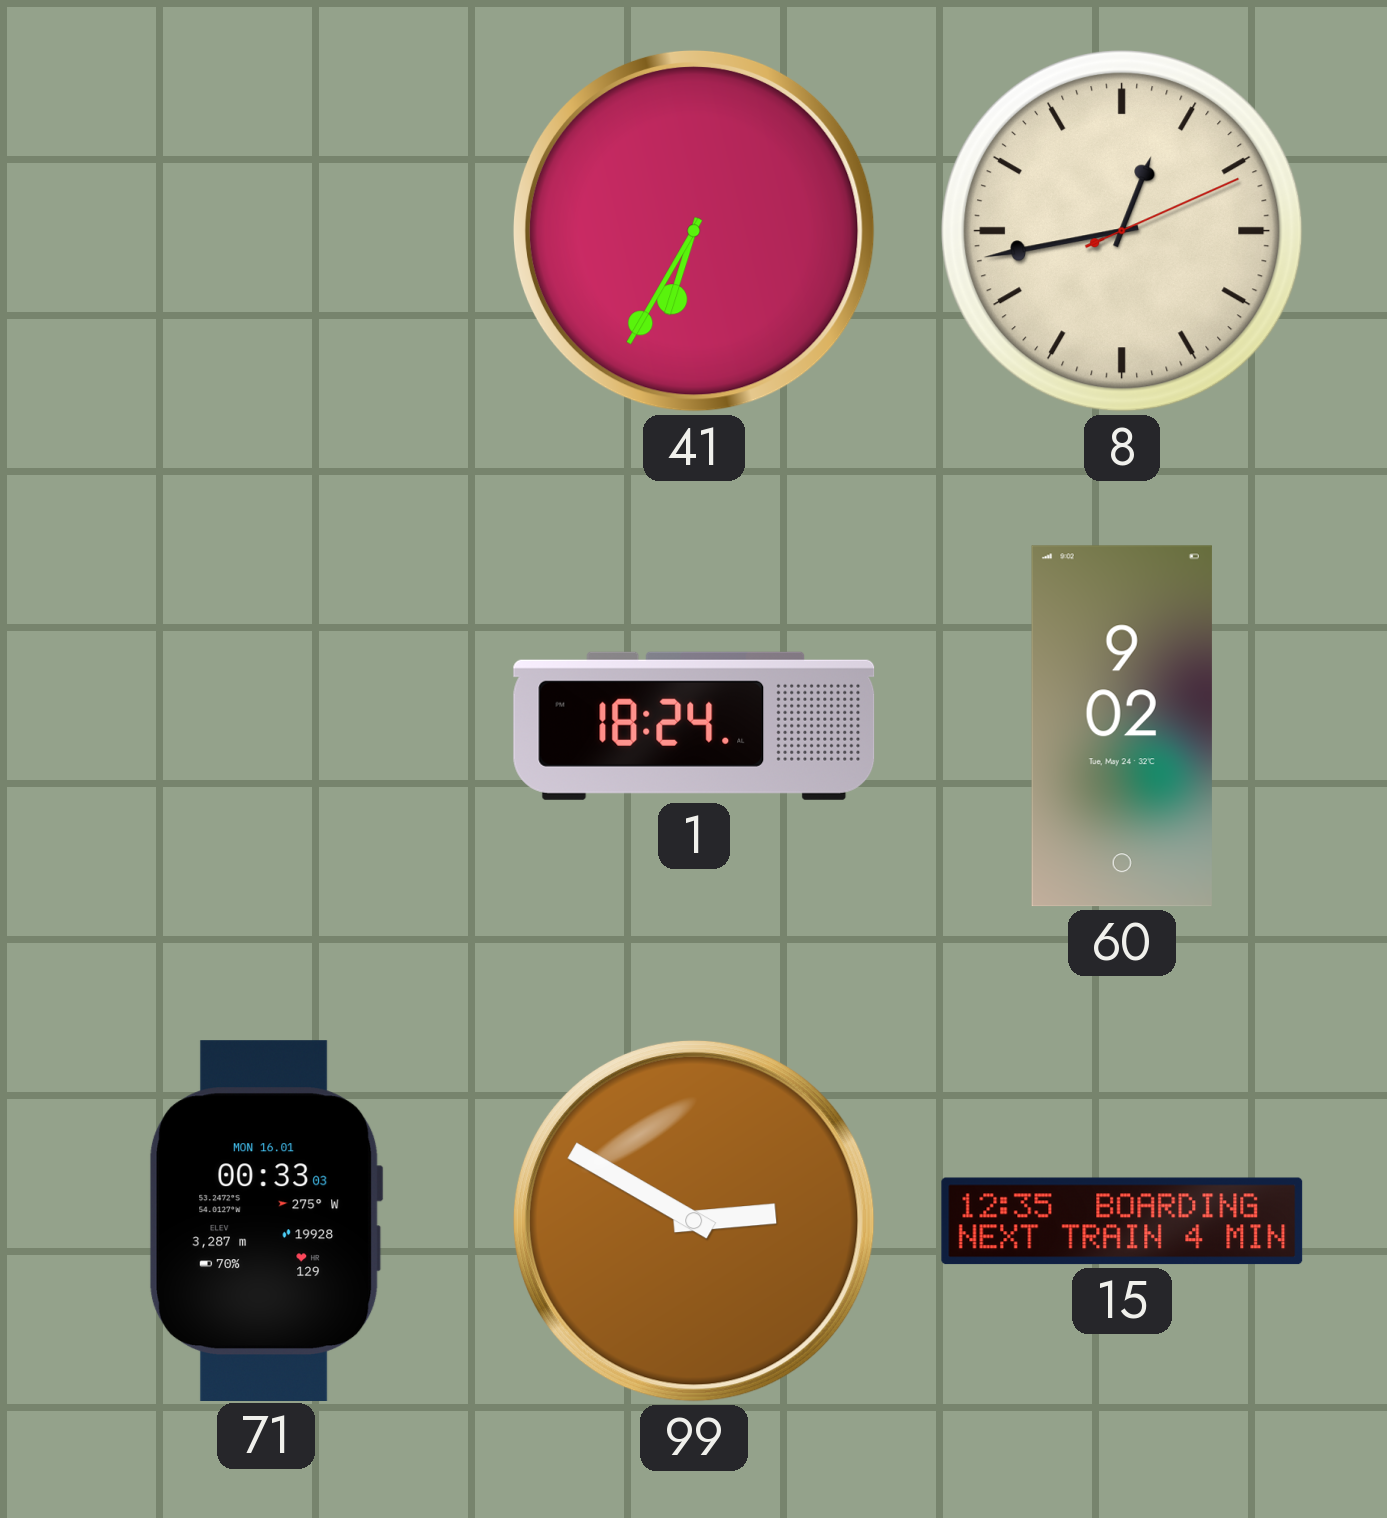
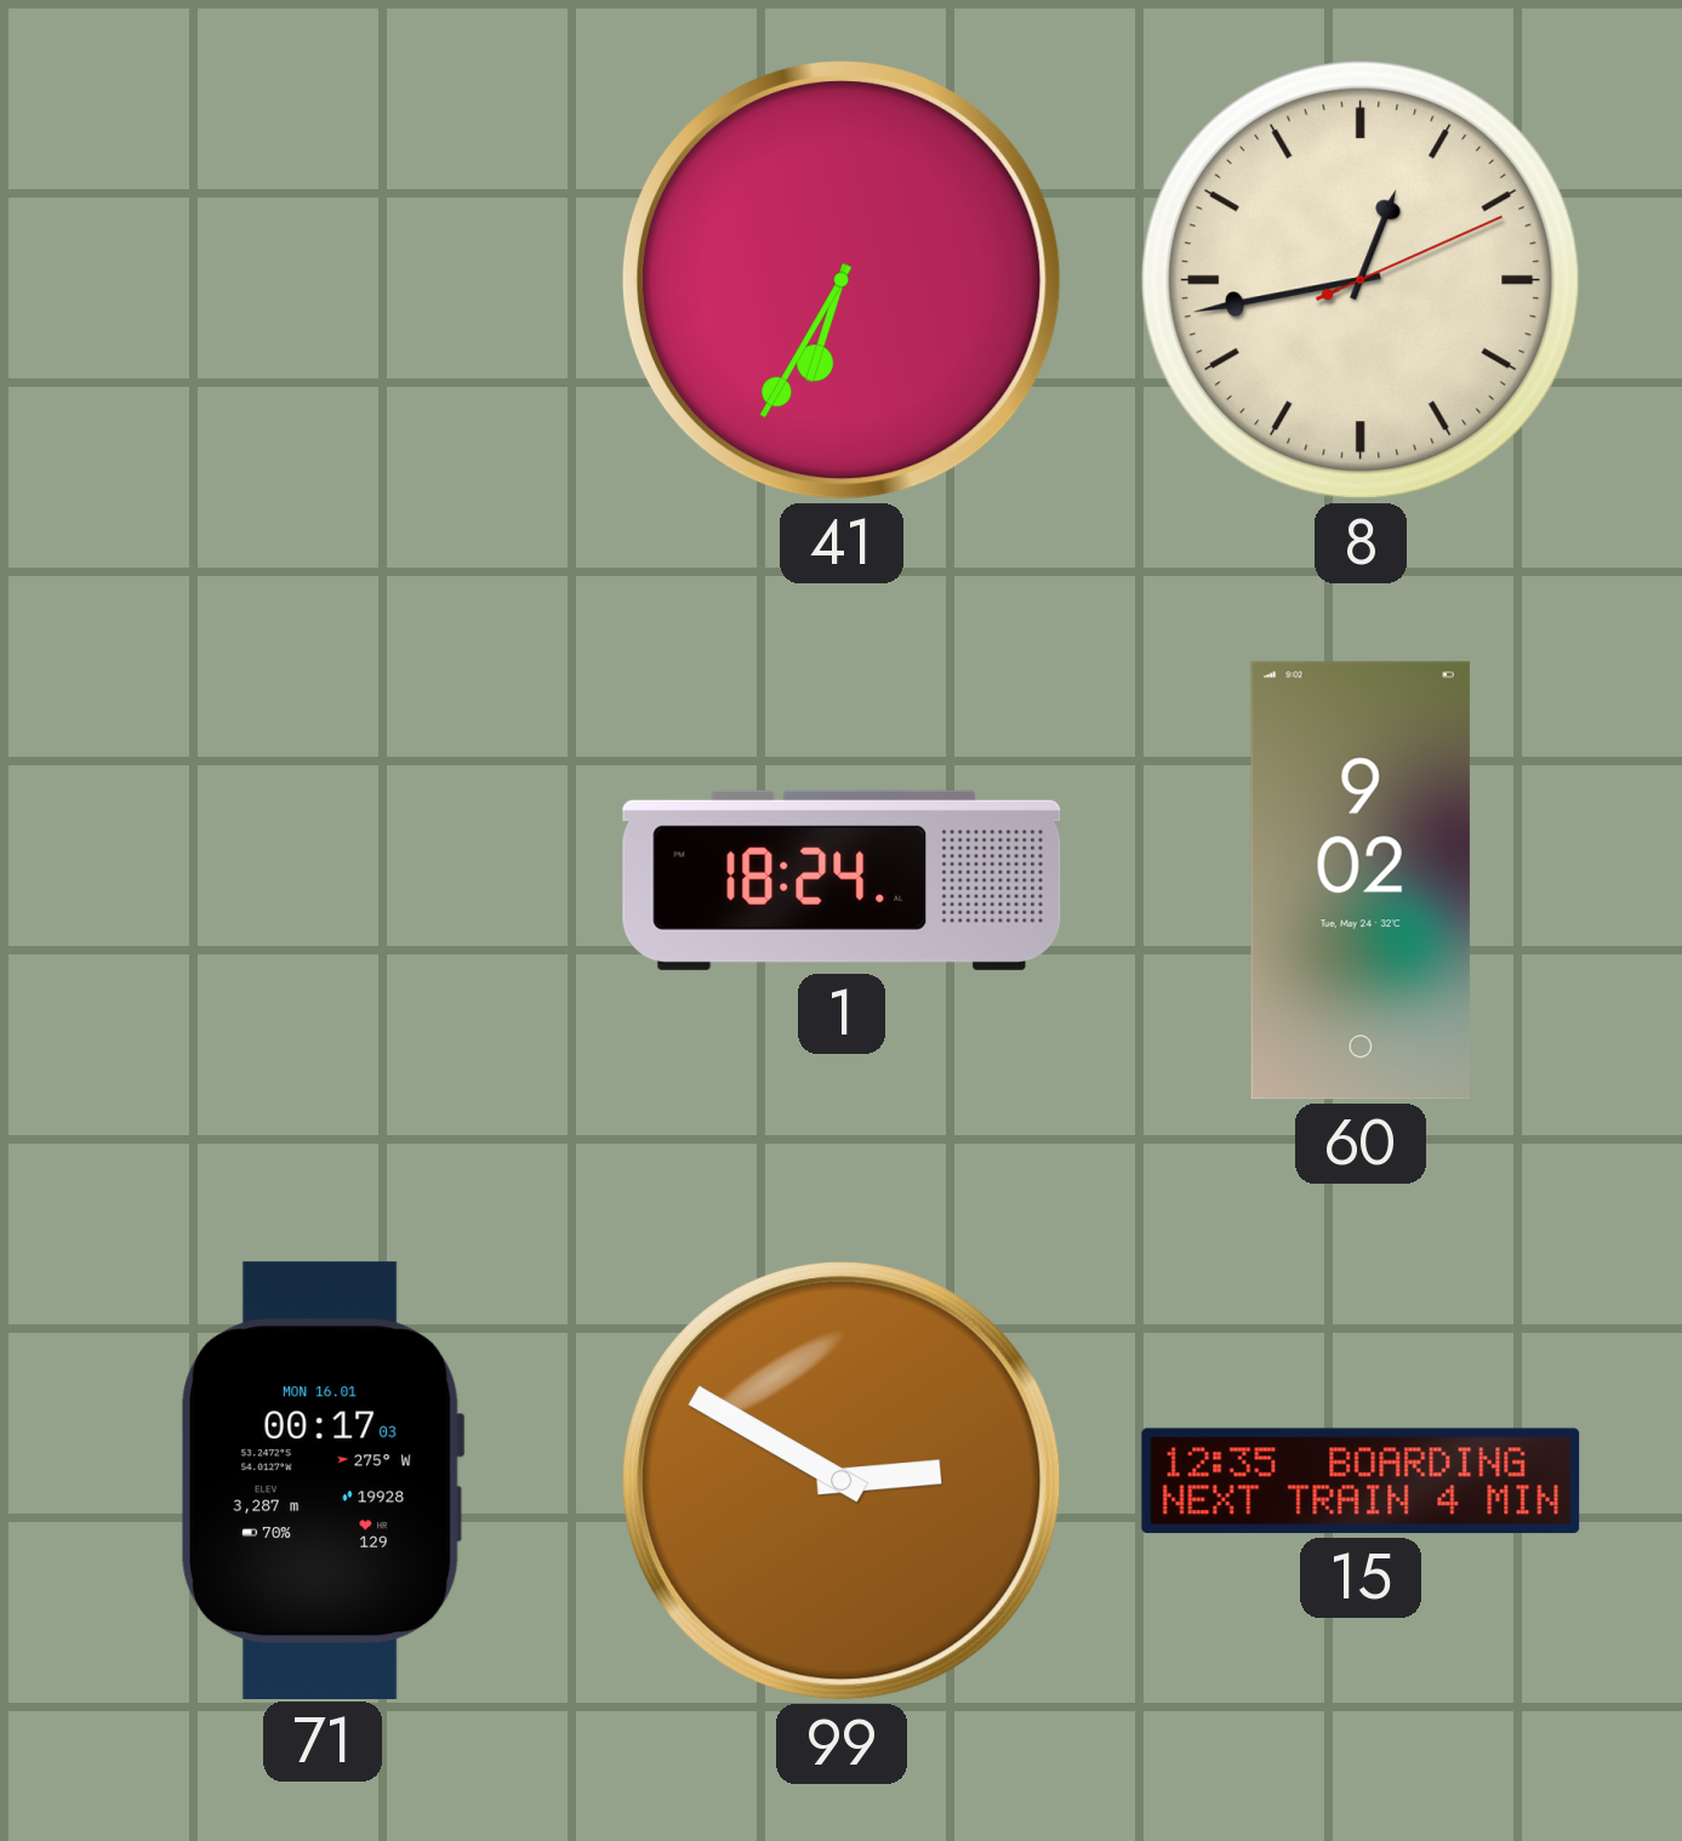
71: 00:33 -> 00:17 (323, 1480)
